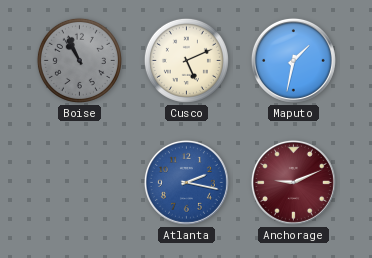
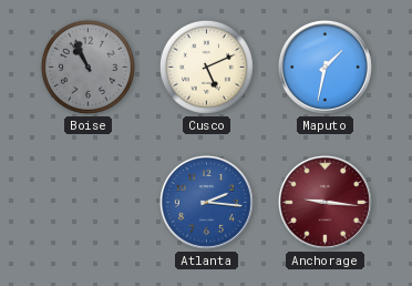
Atlanta: 2:17 -> 2:16 (206, 202)
Anchorage: 9:11 -> 9:16 (325, 202)
